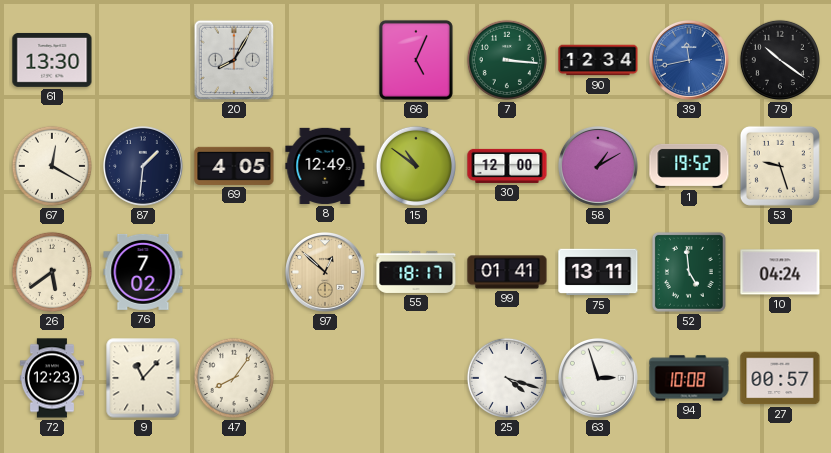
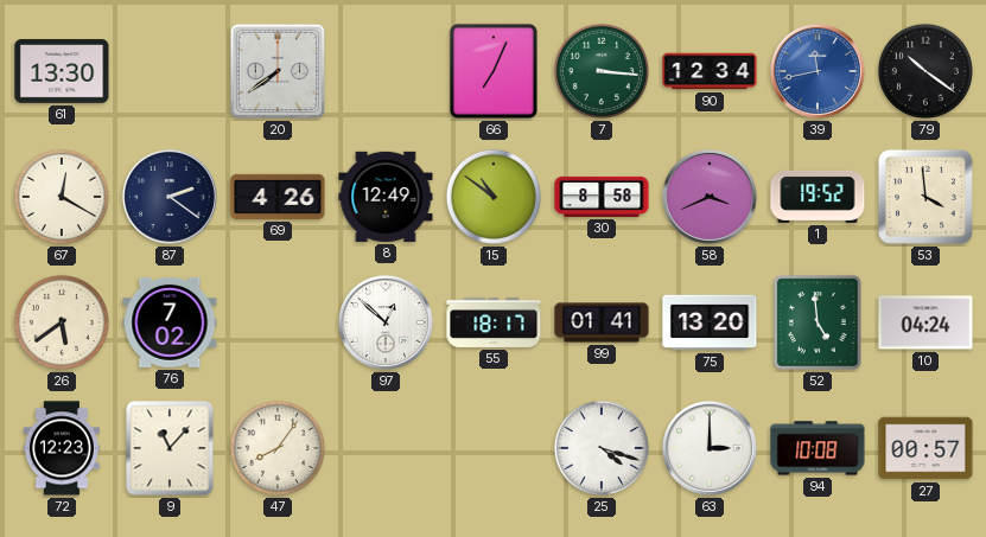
20: 8:05 -> 7:39 (278, 71)
66: 5:04 -> 7:04 (494, 71)
87: 1:31 -> 2:21 (170, 197)
69: 4:05 -> 4:26 (278, 197)
30: 12:00 -> 8:58 (602, 197)
58: 1:10 -> 3:41 (710, 197)
53: 9:27 -> 3:59 (925, 197)
97 dial: champagne -> white (386, 322)
75: 13:11 -> 13:20 (710, 322)
63: 2:57 -> 3:00 (710, 448)
